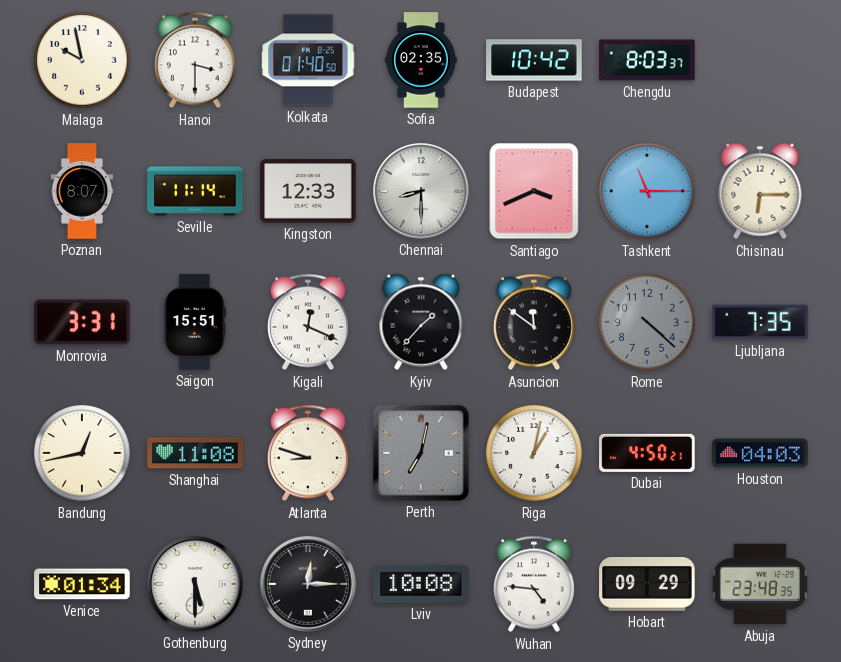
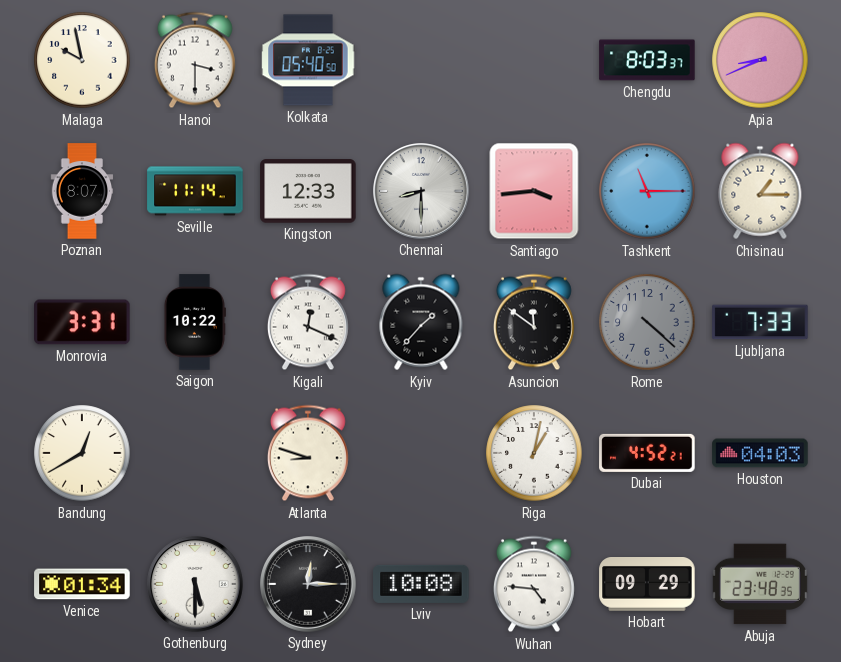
Kolkata: 01:40 -> 05:40 (308, 60)
Sofia: 02:35 -> none (421, 60)
Budapest: 10:42 -> none (534, 60)
Apia: none -> 8:41 (760, 60)
Santiago: 3:41 -> 3:44 (534, 191)
Chisinau: 6:15 -> 1:15 (760, 191)
Saigon: 15:51 -> 10:22 (194, 322)
Ljubljana: 7:35 -> 7:33 (760, 322)
Bandung: 12:43 -> 12:40 (82, 453)
Shanghai: 11:08 -> none (195, 453)
Perth: 7:02 -> none (421, 453)
Dubai: 4:50 -> 4:52 (647, 453)
